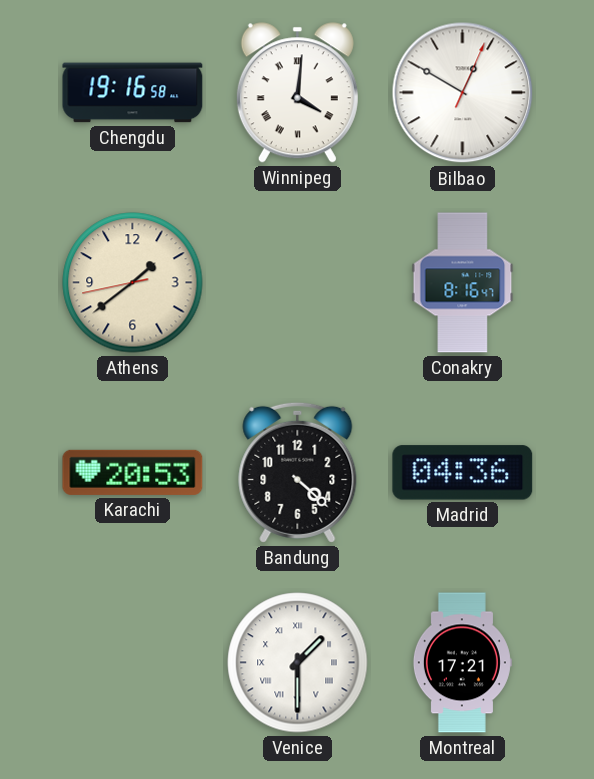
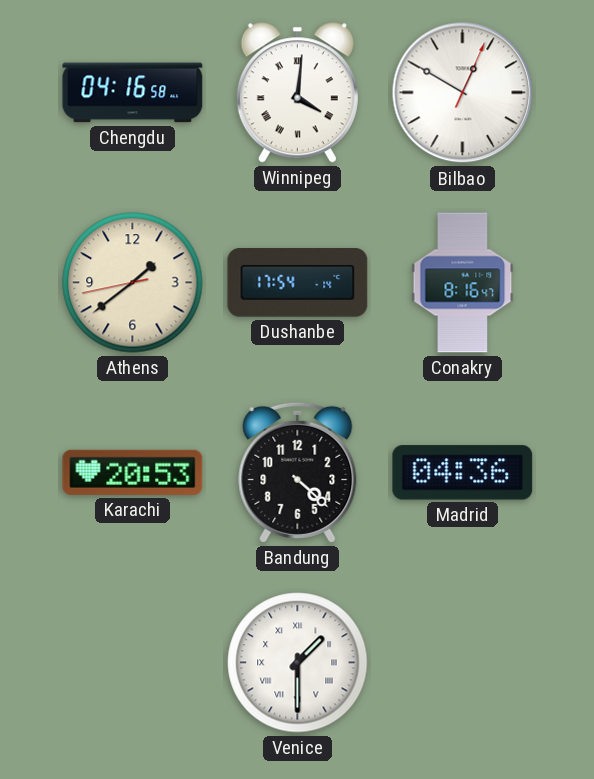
Chengdu: 19:16 -> 04:16 (133, 93)
Dushanbe: none -> 17:54 (298, 283)
Montreal: 17:21 -> none (462, 663)
